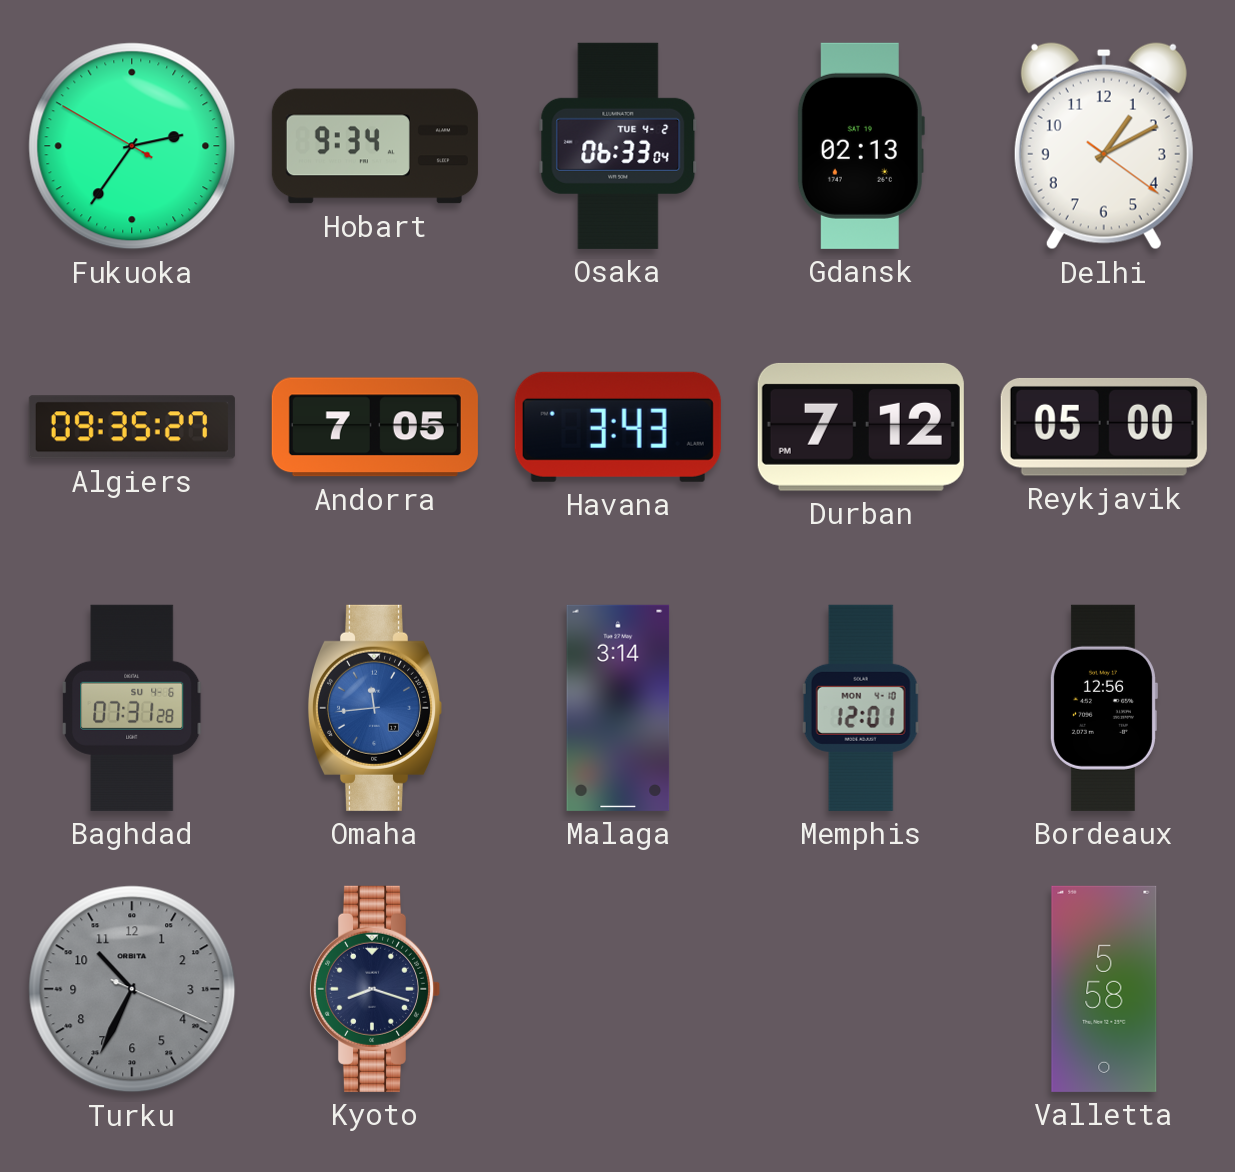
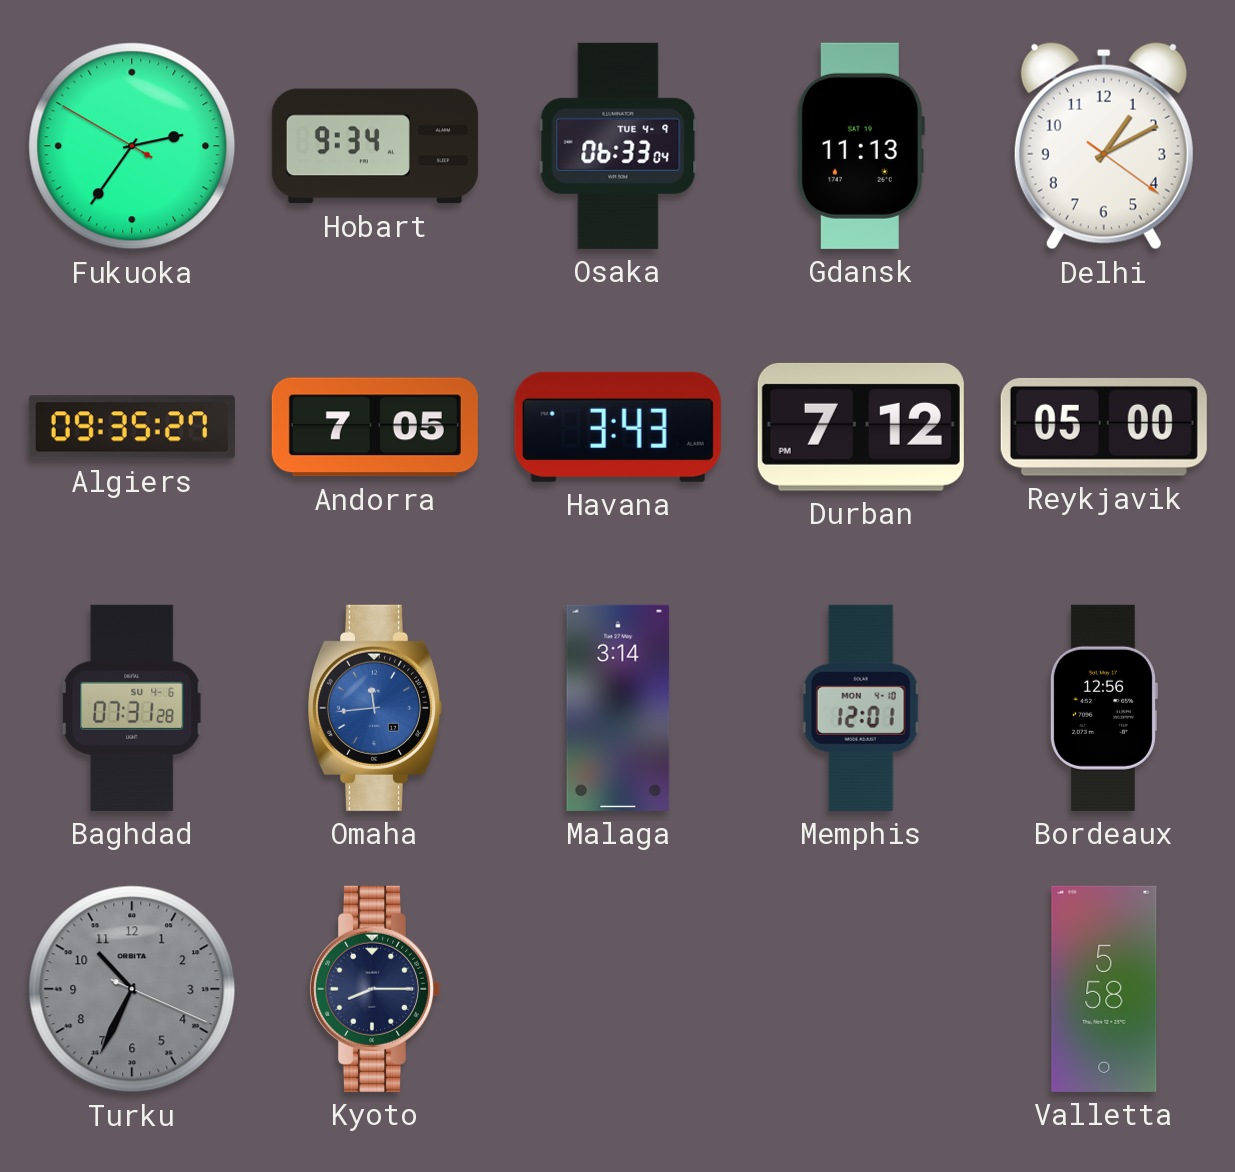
Osaka date: TUE 4-2 -> TUE 4-9 (618, 146)
Gdansk: 02:13 -> 11:13 (861, 146)
Kyoto: 8:18 -> 8:15 (375, 989)
